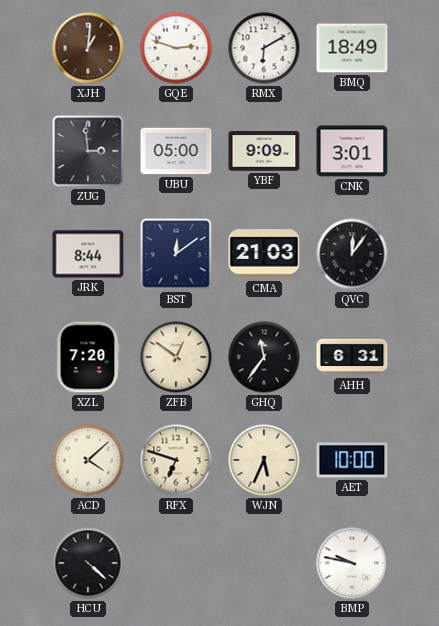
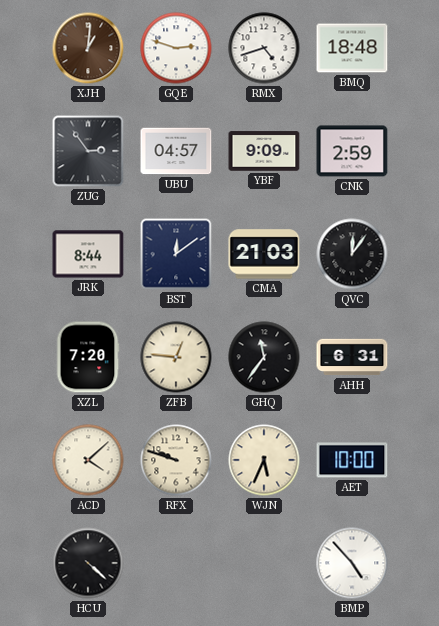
RMX: 6:10 -> 4:42 (264, 48)
BMQ: 18:49 -> 18:48 (352, 48)
ZUG: 2:59 -> 2:54 (88, 151)
UBU: 05:00 -> 04:57 (176, 151)
CNK: 3:01 -> 2:59 (352, 151)
ZFB: 12:51 -> 12:46 (176, 357)
RFX: 6:48 -> 9:48 (176, 460)
BMP: 9:47 -> 4:53 (352, 563)
